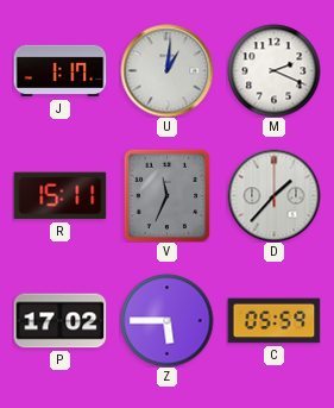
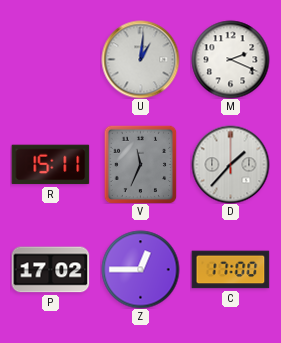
J: 1:17 -> none (59, 71)
Z: 5:45 -> 12:45 (140, 269)
C: 05:59 -> 17:00 (230, 270)
